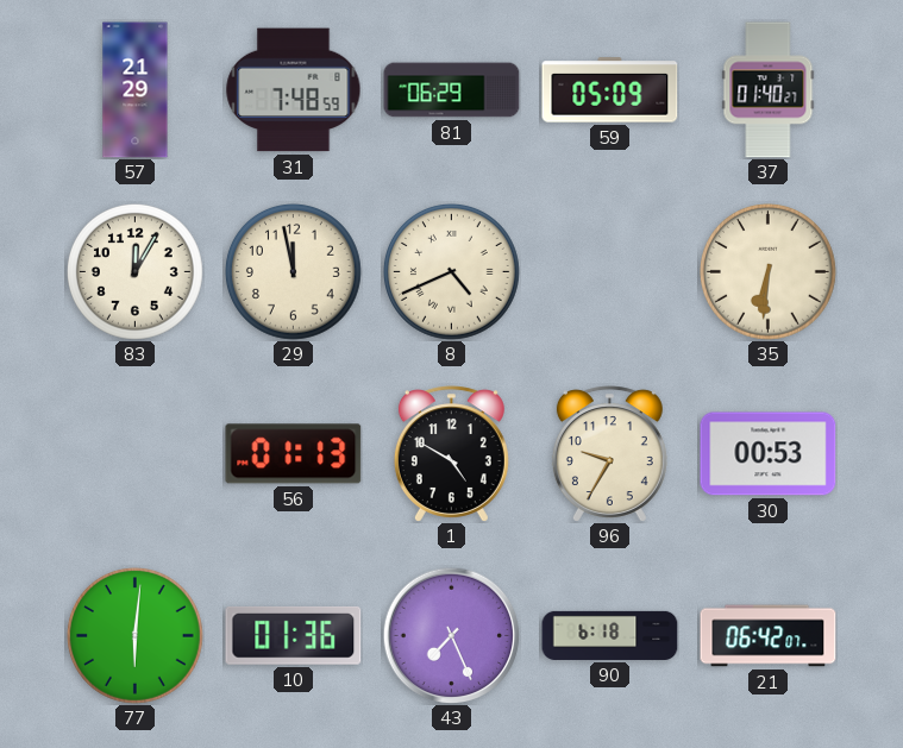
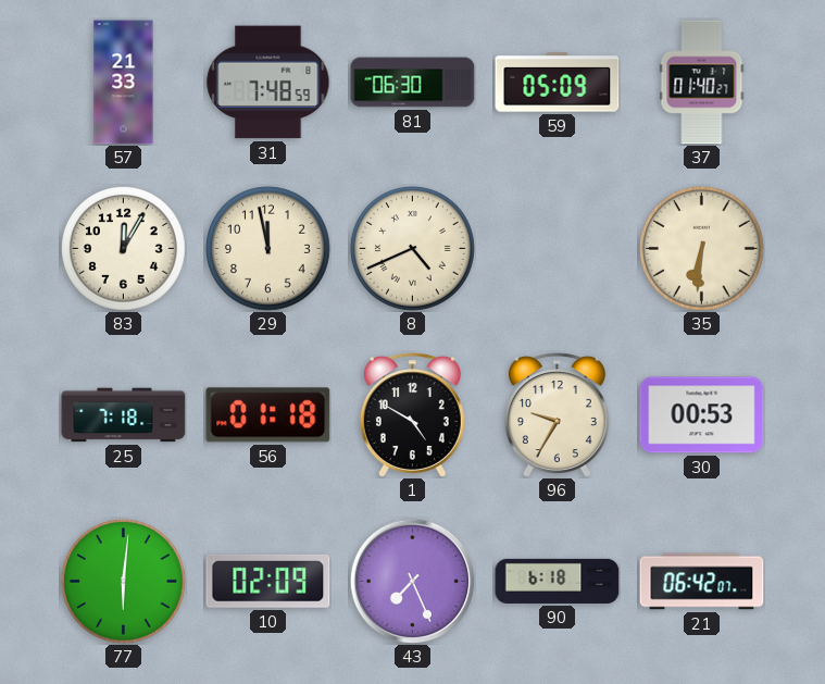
57: 21:29 -> 21:33 (124, 83)
81: 06:29 -> 06:30 (413, 83)
25: none -> 7:18 (124, 415)
56: 01:13 -> 01:18 (268, 415)
10: 01:36 -> 02:09 (268, 581)
